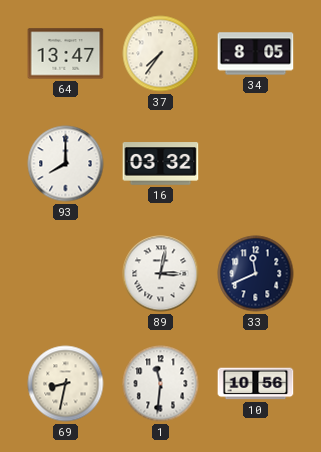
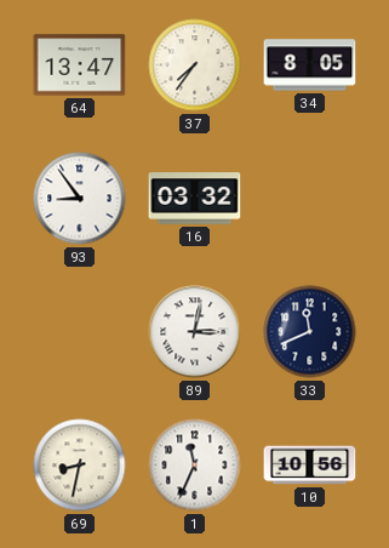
93: 8:00 -> 8:54 (80, 199)
1: 11:31 -> 11:34 (195, 466)
